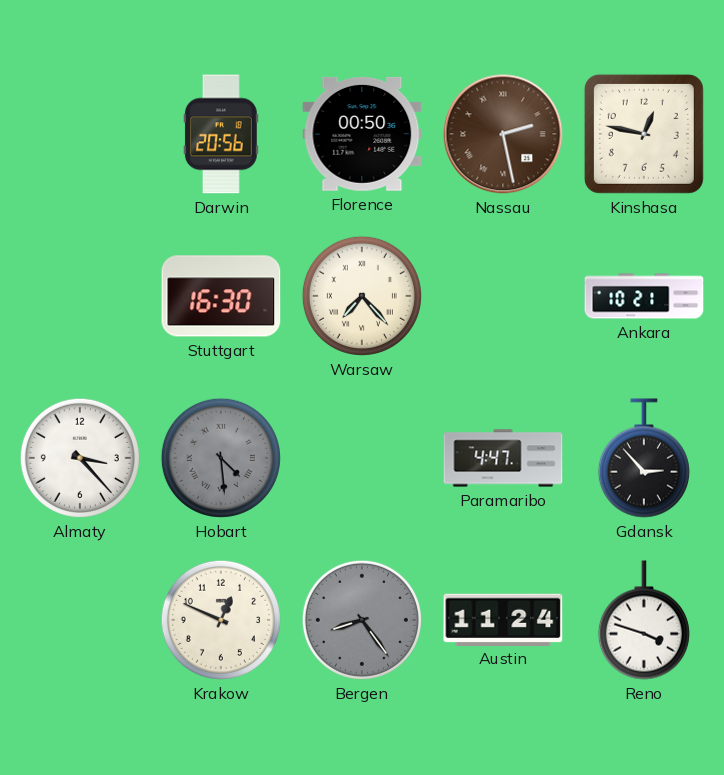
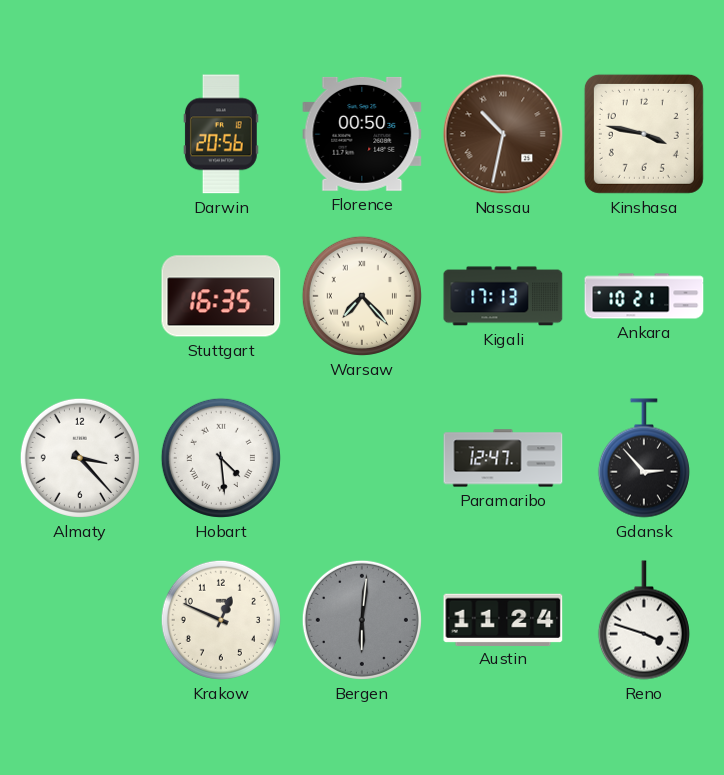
Nassau: 2:28 -> 10:32 (503, 134)
Kinshasa: 12:47 -> 3:47 (644, 134)
Stuttgart: 16:30 -> 16:35 (221, 296)
Kigali: none -> 17:13 (503, 296)
Hobart dial: grey -> white (221, 458)
Paramaribo: 4:47 -> 12:47 (503, 458)
Bergen: 8:24 -> 6:01 (362, 620)
